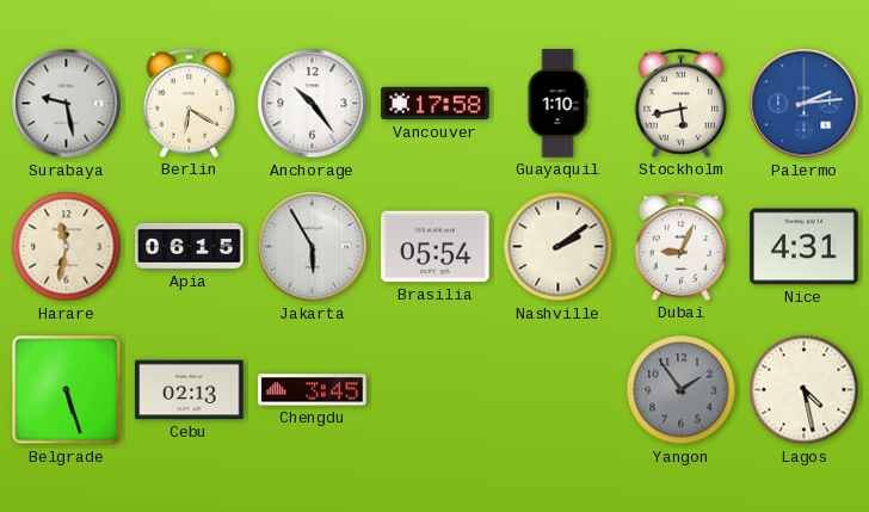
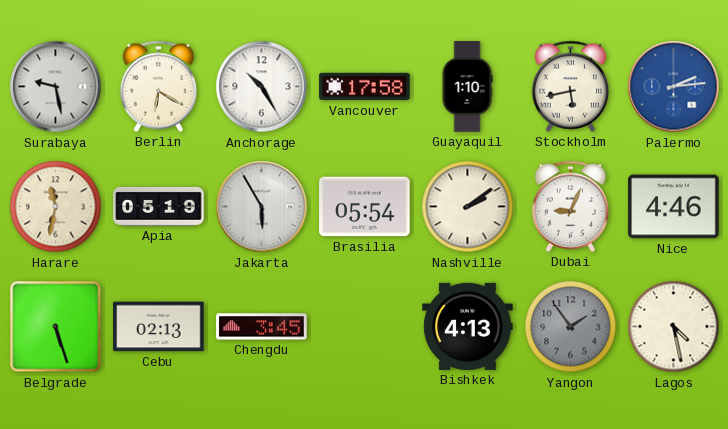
Anchorage: 10:24 -> 10:25 (262, 87)
Apia: 06:15 -> 05:19 (159, 206)
Nice: 4:31 -> 4:46 (674, 207)
Bishkek: none -> 4:13 (468, 326)
